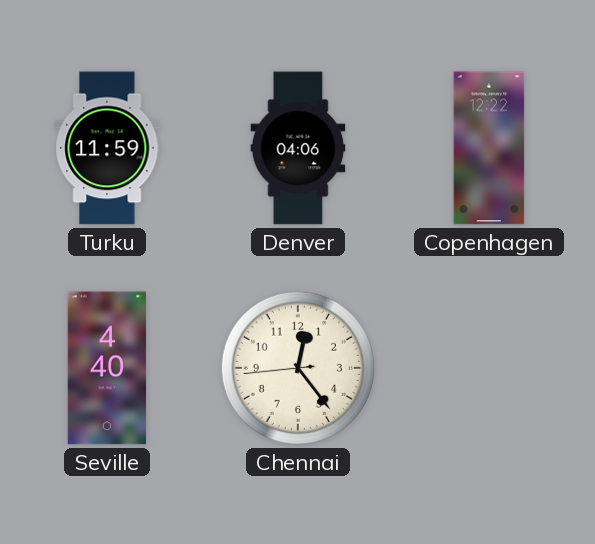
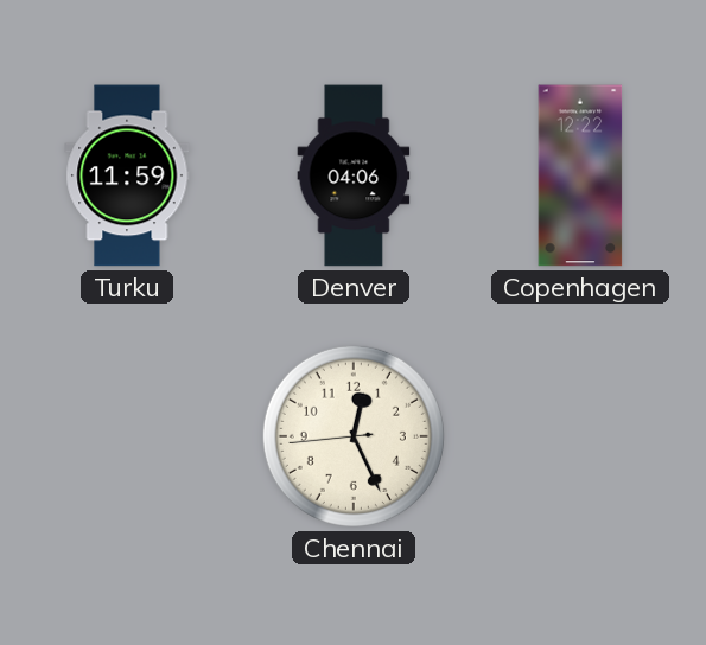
Seville: 4:40 -> none (106, 368)
Chennai: 12:23 -> 12:25 (354, 436)
